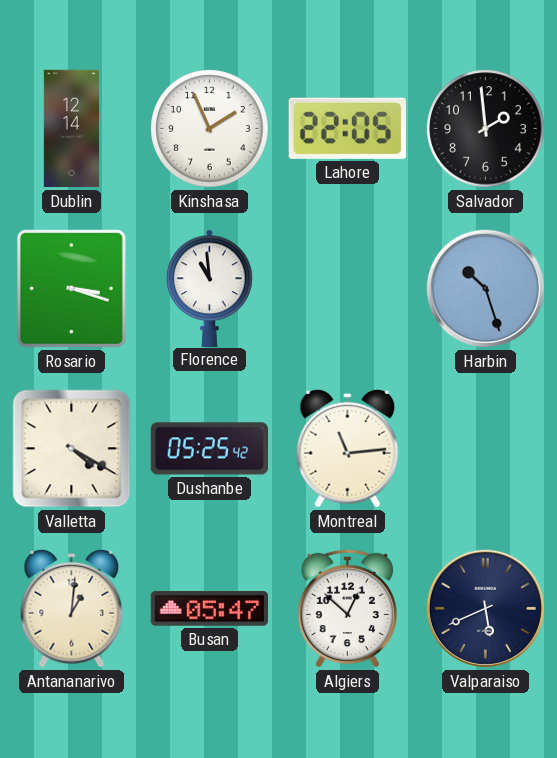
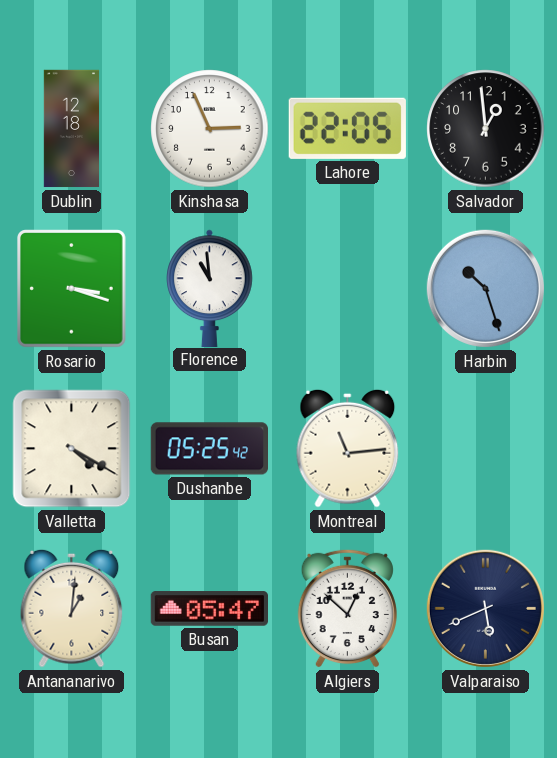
Dublin: 12:14 -> 12:18 (72, 129)
Kinshasa: 1:56 -> 2:56 (210, 129)
Salvador: 1:59 -> 12:59 (486, 129)
